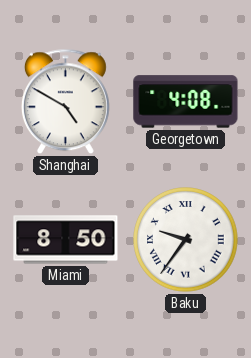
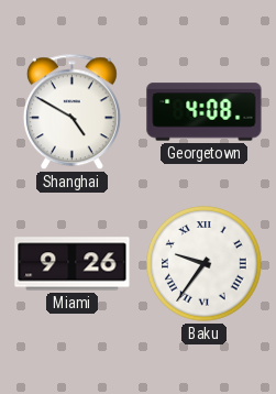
Miami: 8:50 -> 9:26 (73, 264)
